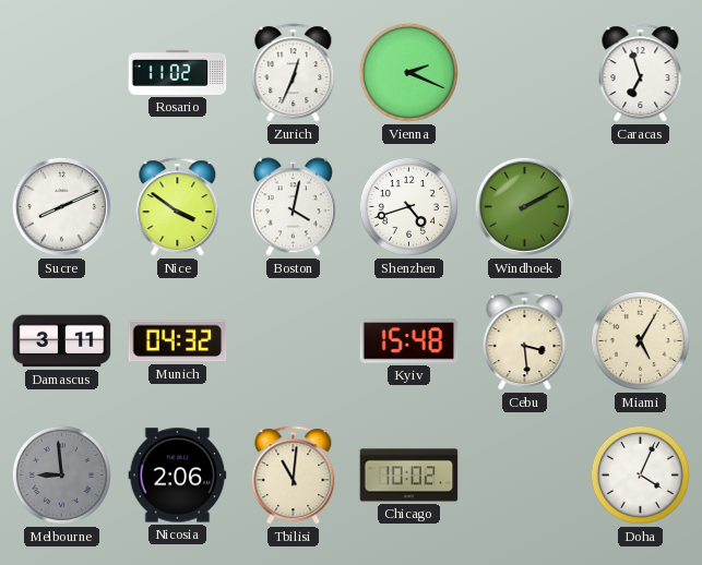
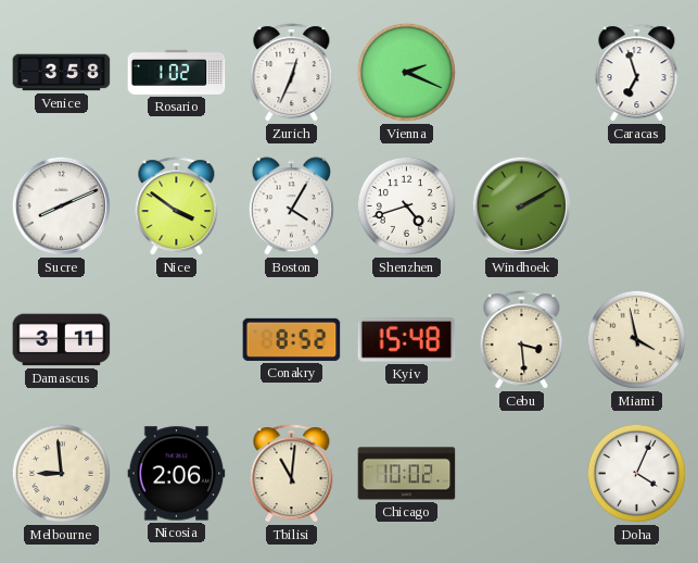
Venice: none -> 3:58 (62, 73)
Rosario: 11:02 -> 1:02 (177, 72)
Boston: 4:02 -> 4:05 (291, 207)
Munich: 04:32 -> none (178, 341)
Conakry: none -> 8:52 (292, 339)
Miami: 5:05 -> 3:58 (636, 339)
Melbourne dial: grey -> cream (61, 473)
